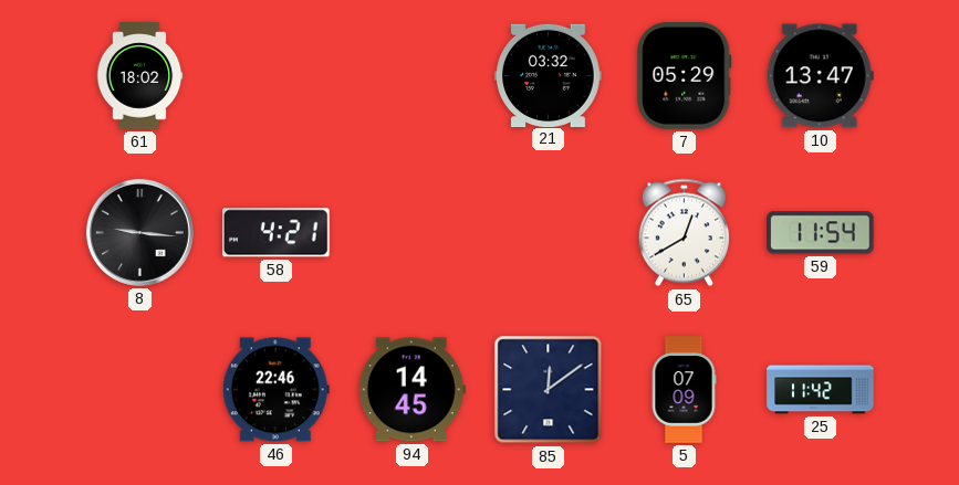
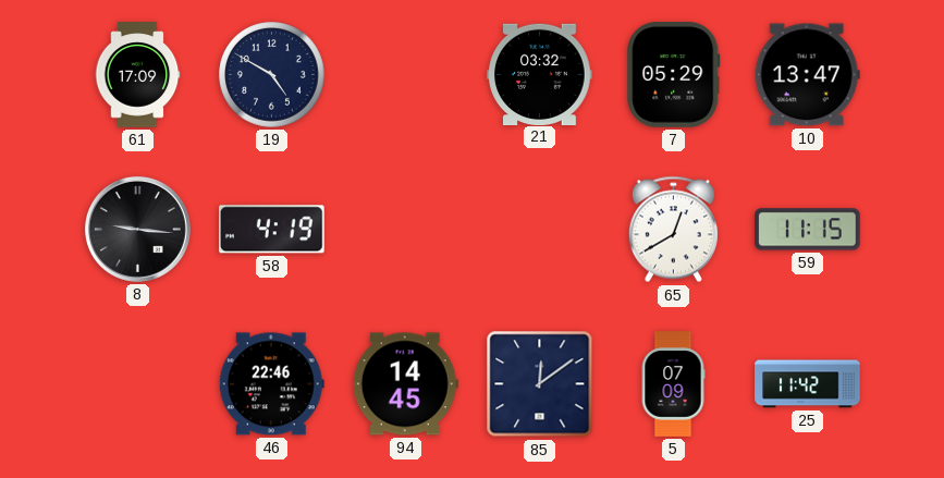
61: 18:02 -> 17:09 (137, 75)
19: none -> 4:50 (272, 75)
58: 4:21 -> 4:19 (272, 230)
59: 11:54 -> 11:15 (808, 230)
